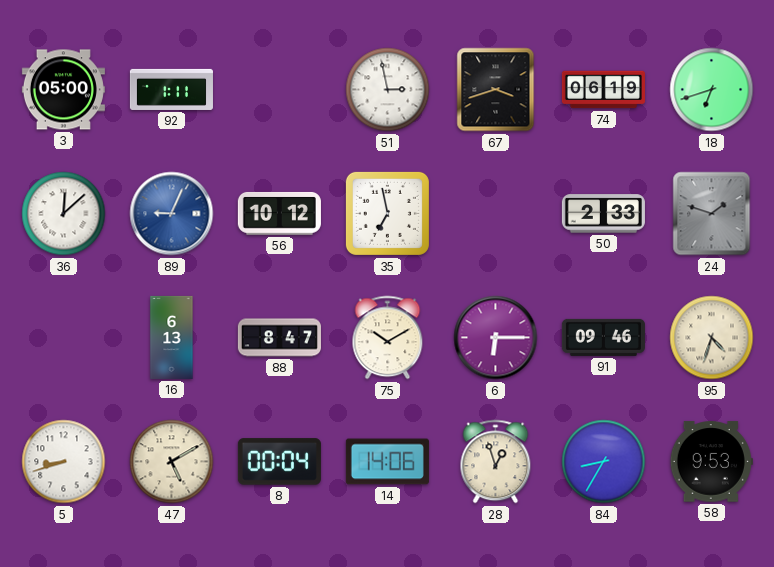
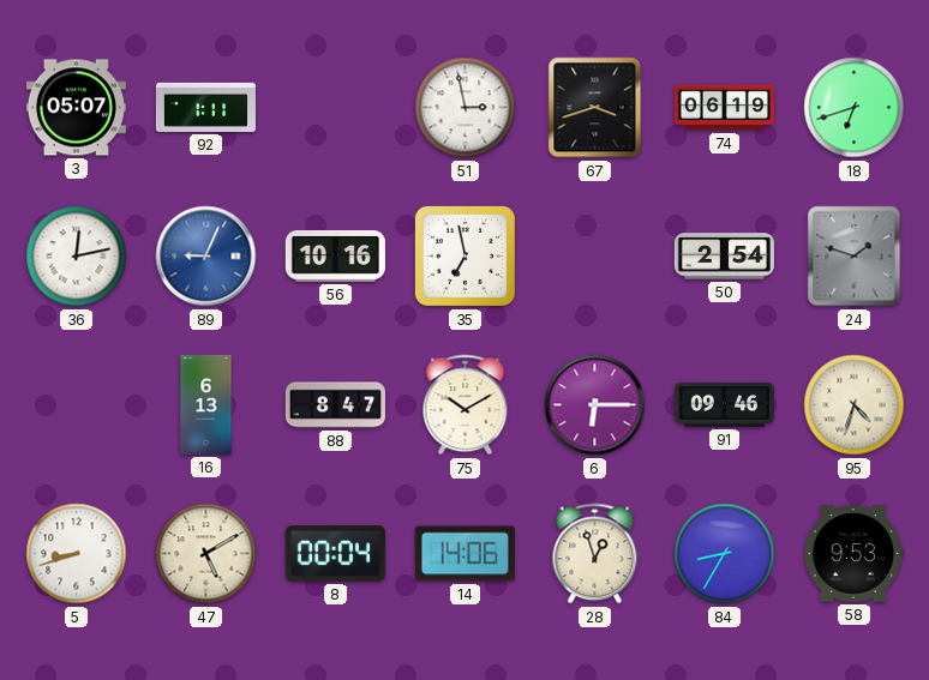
3: 05:00 -> 05:07 (76, 108)
36: 12:08 -> 12:13 (77, 257)
56: 10:12 -> 10:16 (335, 255)
50: 2:33 -> 2:54 (724, 257)
